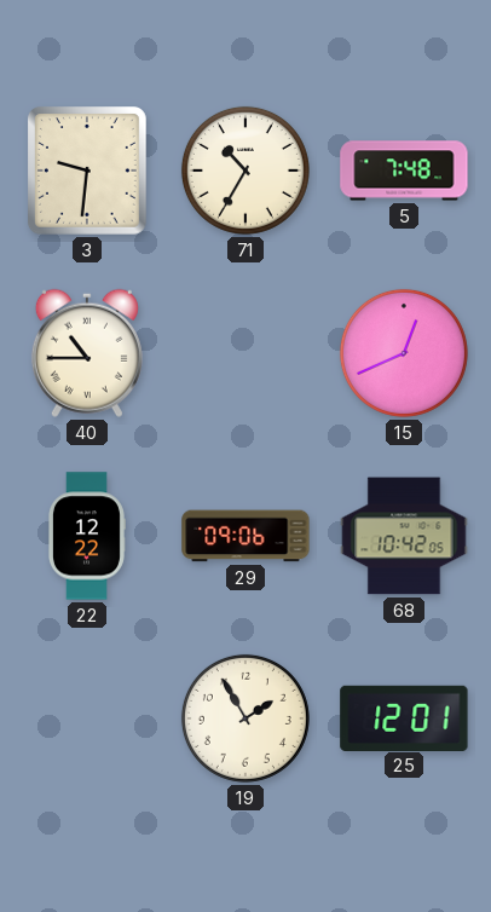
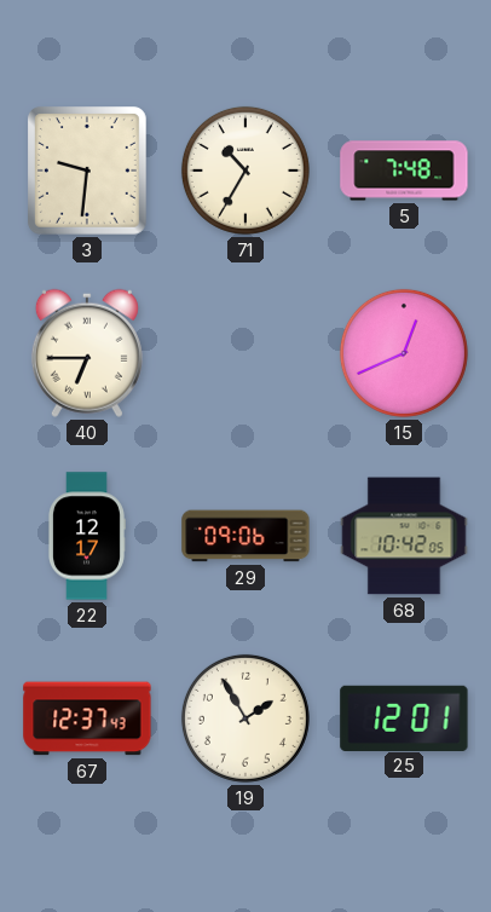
40: 10:45 -> 6:45 (87, 353)
22: 12:22 -> 12:17 (86, 536)
67: none -> 12:37 (87, 718)
